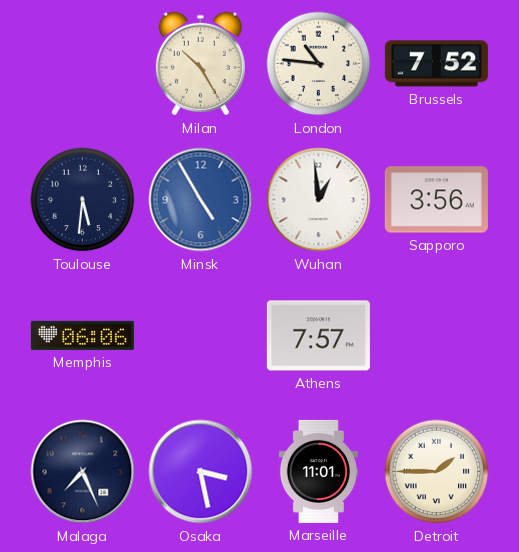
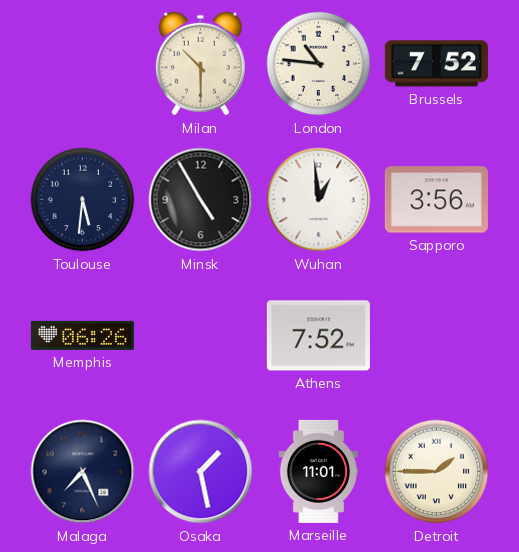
Milan: 10:25 -> 10:30 (200, 64)
Minsk dial: blue -> black (201, 200)
Memphis: 06:06 -> 06:26 (82, 335)
Athens: 7:57 -> 7:52 (318, 336)
Osaka: 3:28 -> 1:28 (201, 472)
